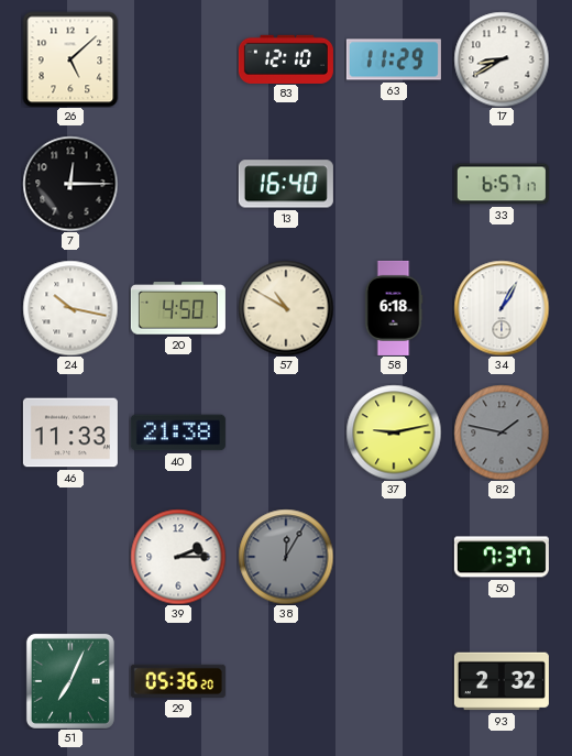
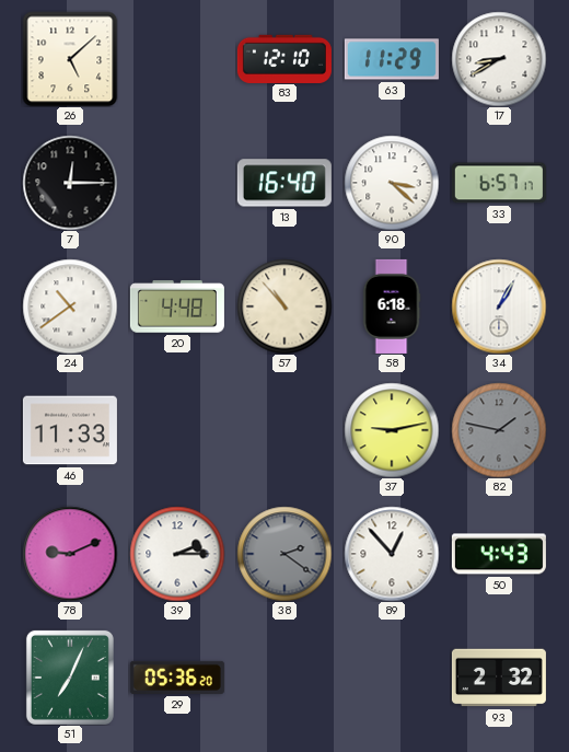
90: none -> 3:22 (392, 183)
24: 10:17 -> 10:39 (70, 306)
20: 4:50 -> 4:48 (177, 306)
57: 10:50 -> 10:53 (284, 306)
40: 21:38 -> none (178, 432)
78: none -> 9:11 (70, 554)
38: 12:05 -> 2:21 (284, 554)
89: none -> 12:53 (392, 554)
50: 7:37 -> 4:43 (499, 554)
